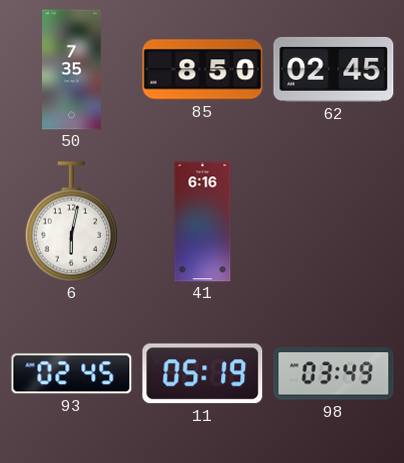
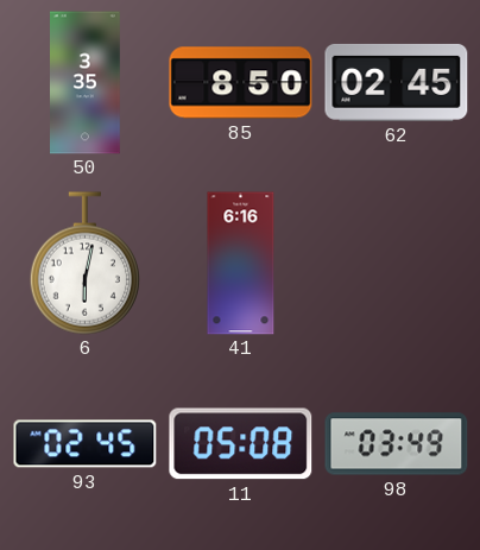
50: 7:35 -> 3:35 (86, 83)
11: 05:19 -> 05:08 (241, 444)
